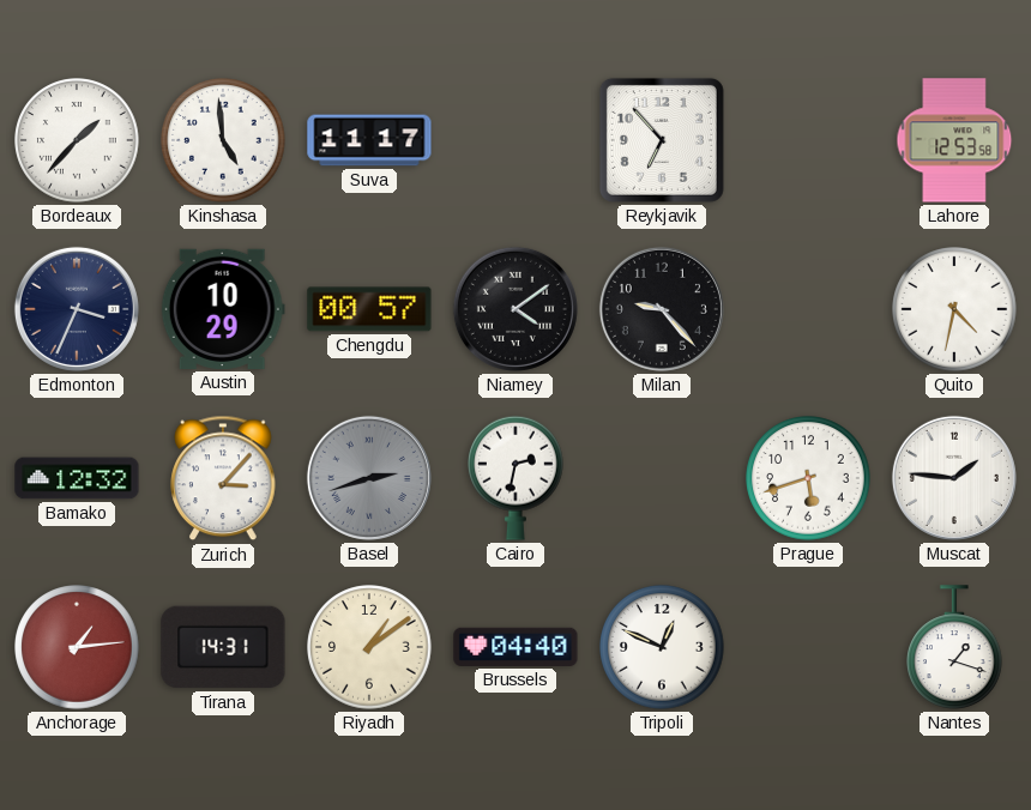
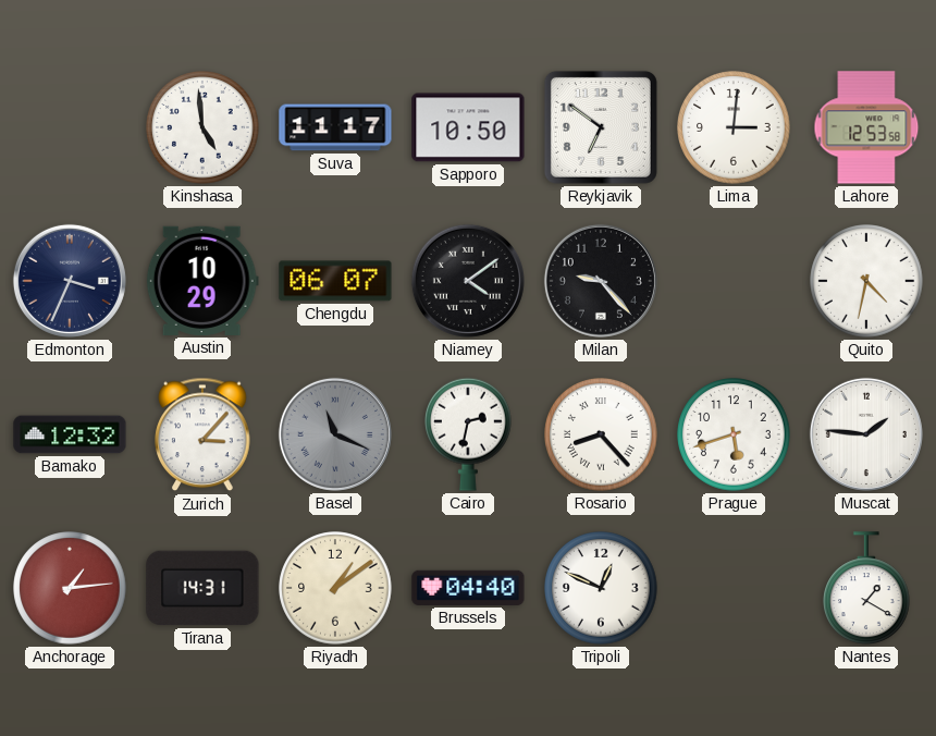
Bordeaux: 1:37 -> none (77, 140)
Sapporo: none -> 10:50 (468, 127)
Reykjavik: 6:53 -> 6:51 (601, 127)
Lima: none -> 3:01 (734, 127)
Chengdu: 00:57 -> 06:07 (335, 281)
Basel: 2:42 -> 11:19 (335, 434)
Rosario: none -> 8:23 (601, 434)
Nantes: 1:18 -> 1:20 (867, 588)
